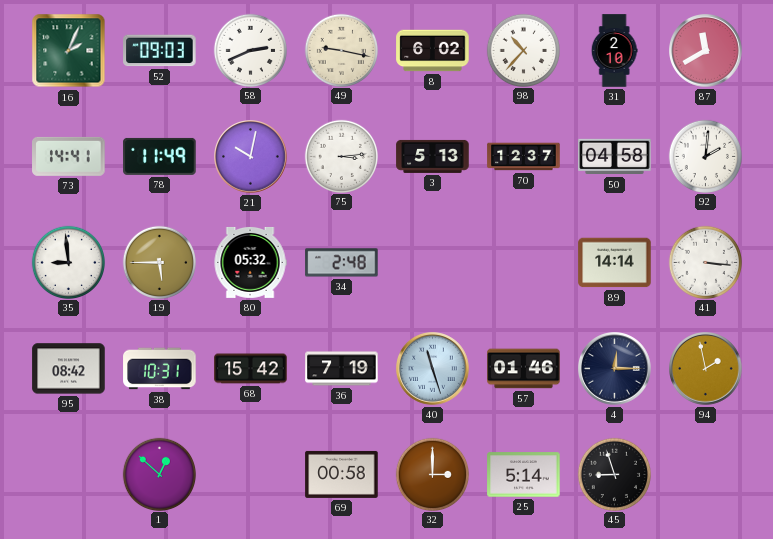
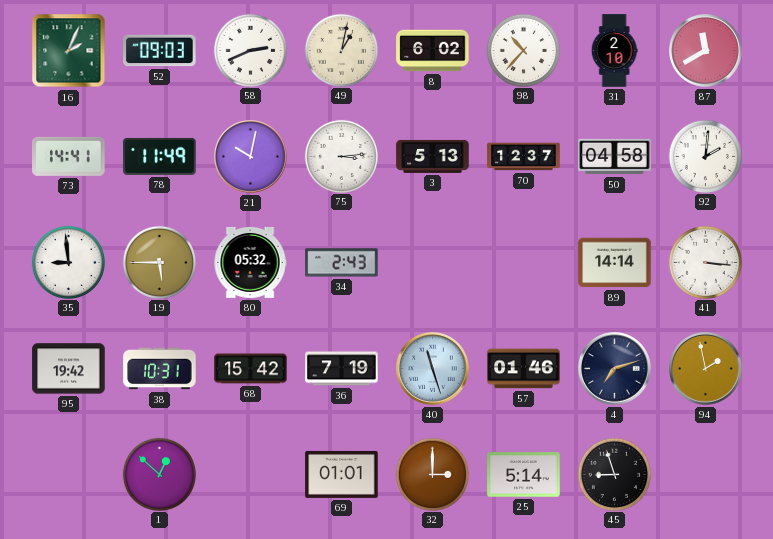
49: 9:17 -> 1:02 (341, 50)
34: 2:48 -> 2:43 (342, 263)
95: 08:42 -> 19:42 (69, 369)
4: 12:15 -> 7:12 (615, 369)
69: 00:58 -> 01:01 (342, 474)
